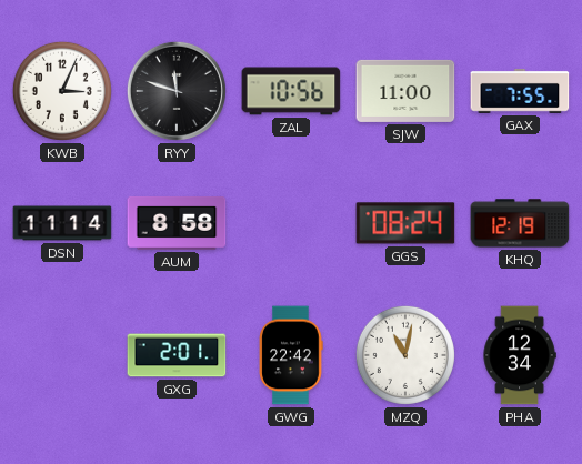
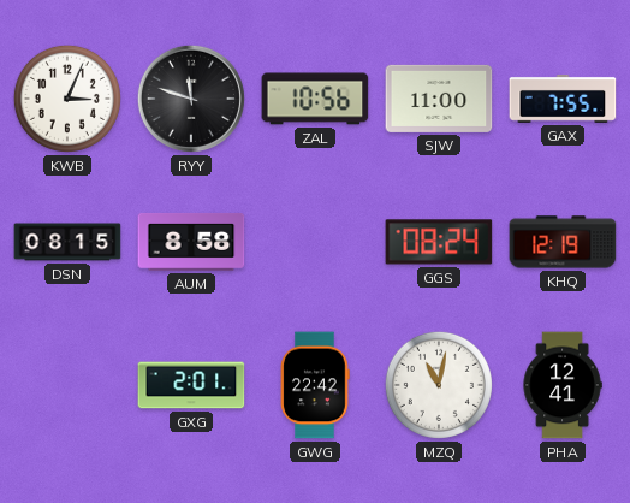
DSN: 11:14 -> 08:15 (67, 242)
PHA: 12:34 -> 12:41 (563, 385)
